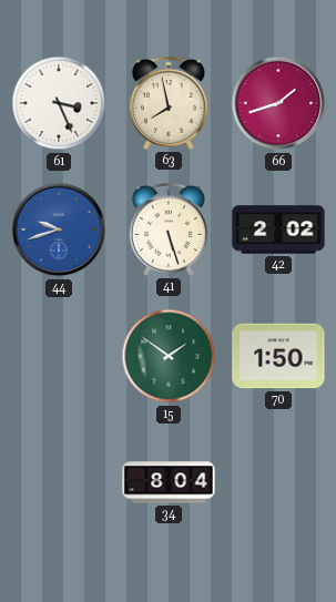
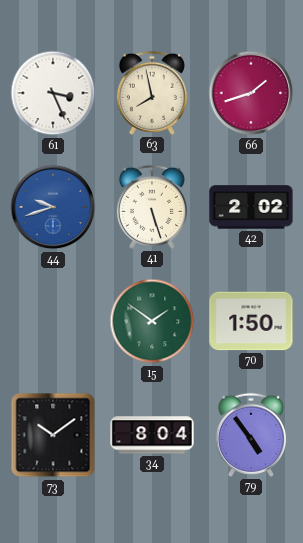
73: none -> 10:09 (53, 435)
79: none -> 4:54 (251, 435)
